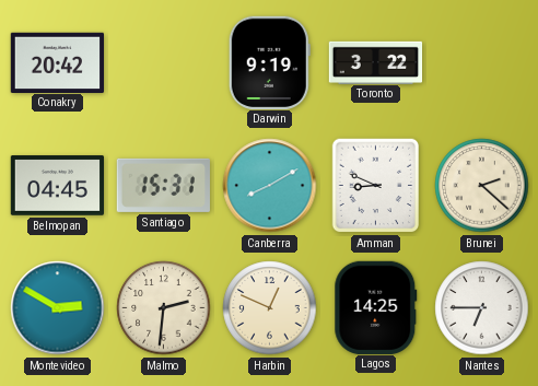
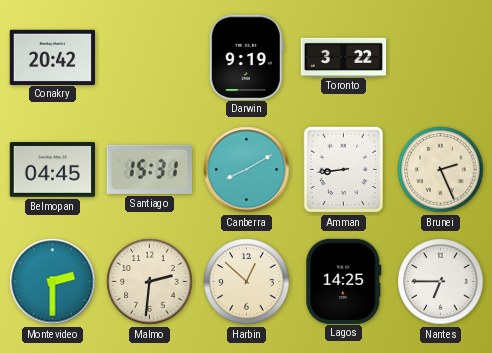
Amman: 8:49 -> 8:44 (344, 170)
Brunei: 2:22 -> 2:26 (441, 170)
Montevideo: 2:50 -> 2:30 (53, 282)
Harbin: 12:49 -> 12:52 (247, 282)
